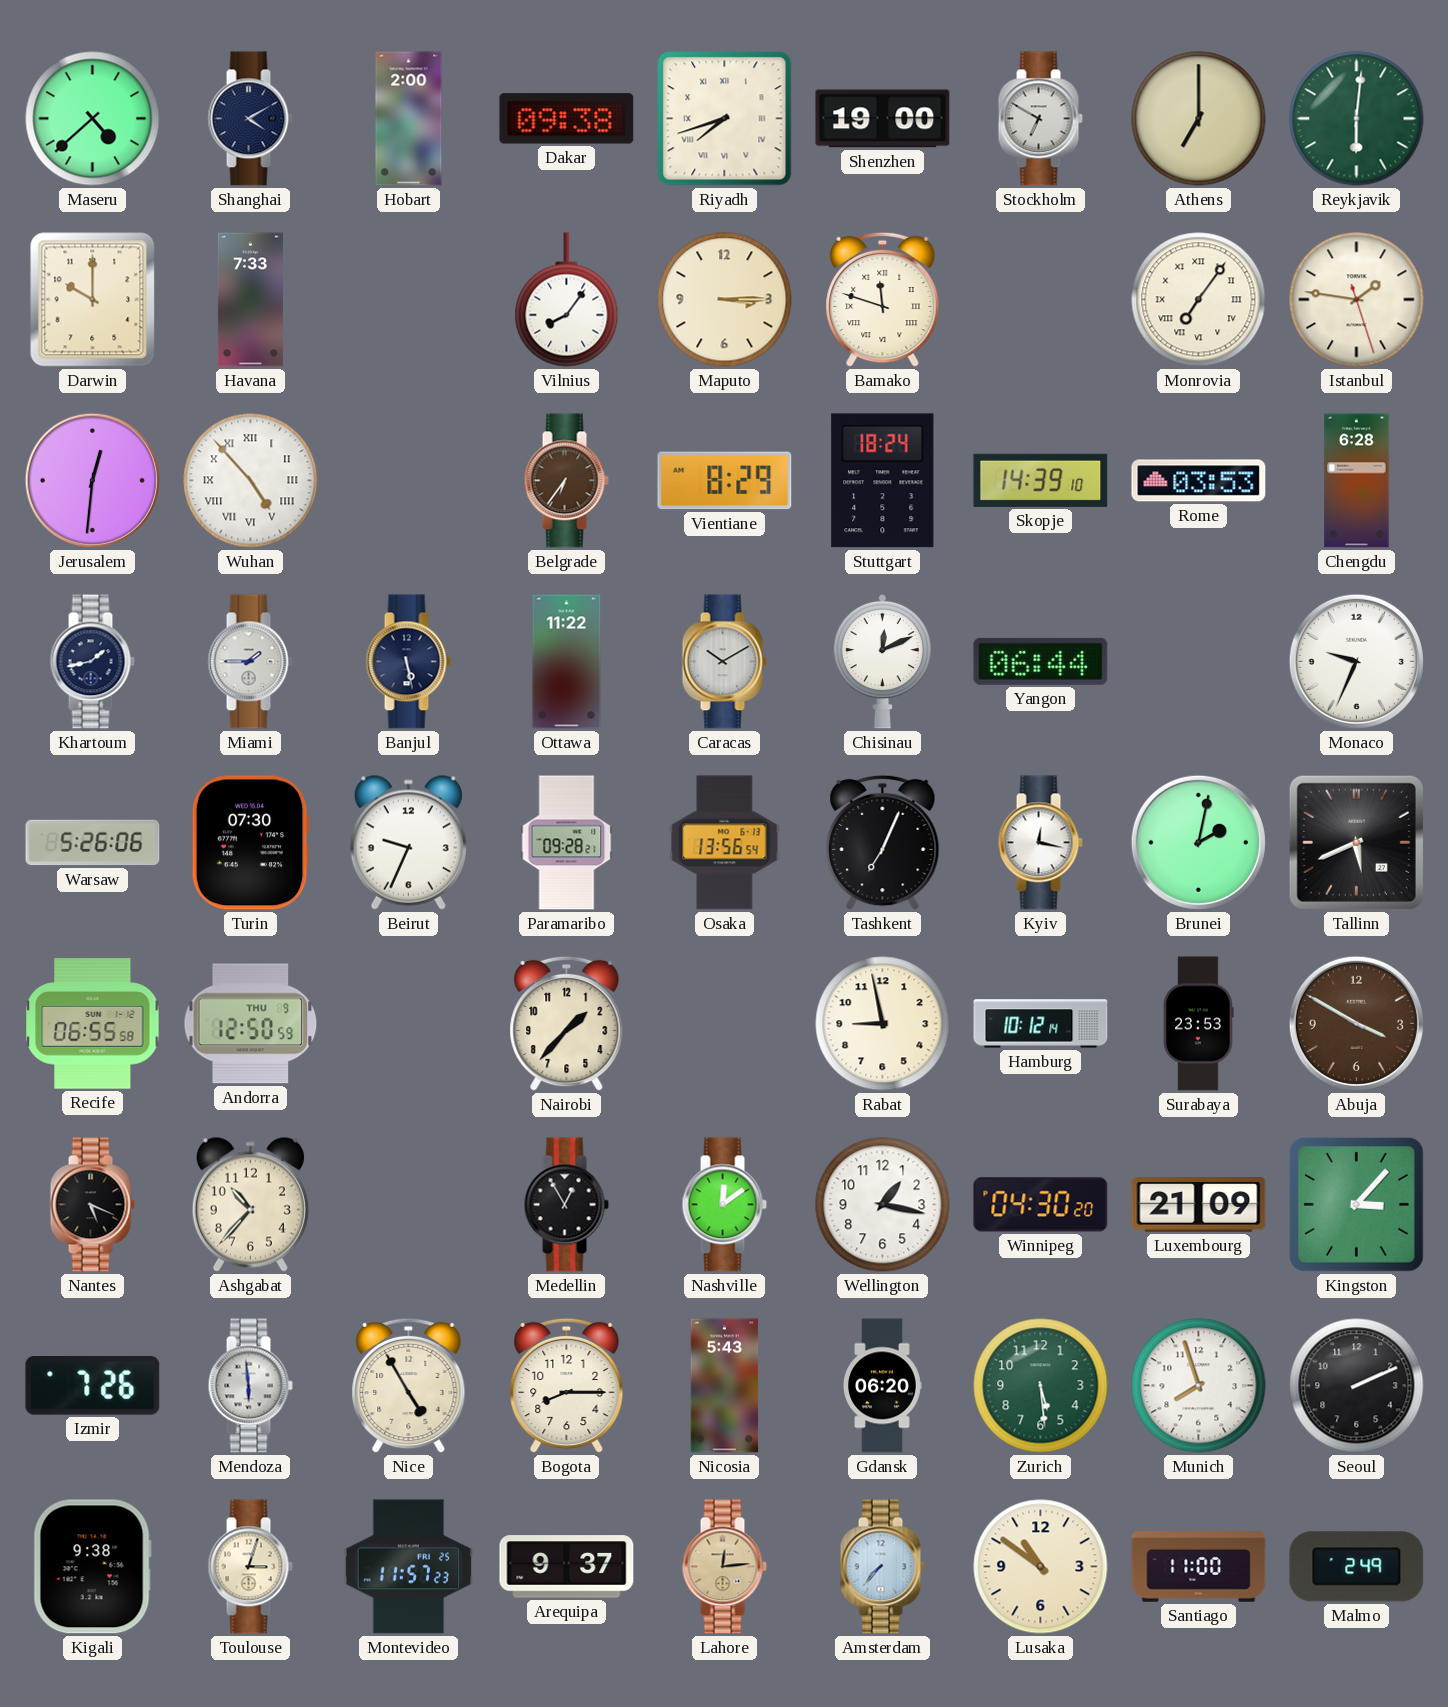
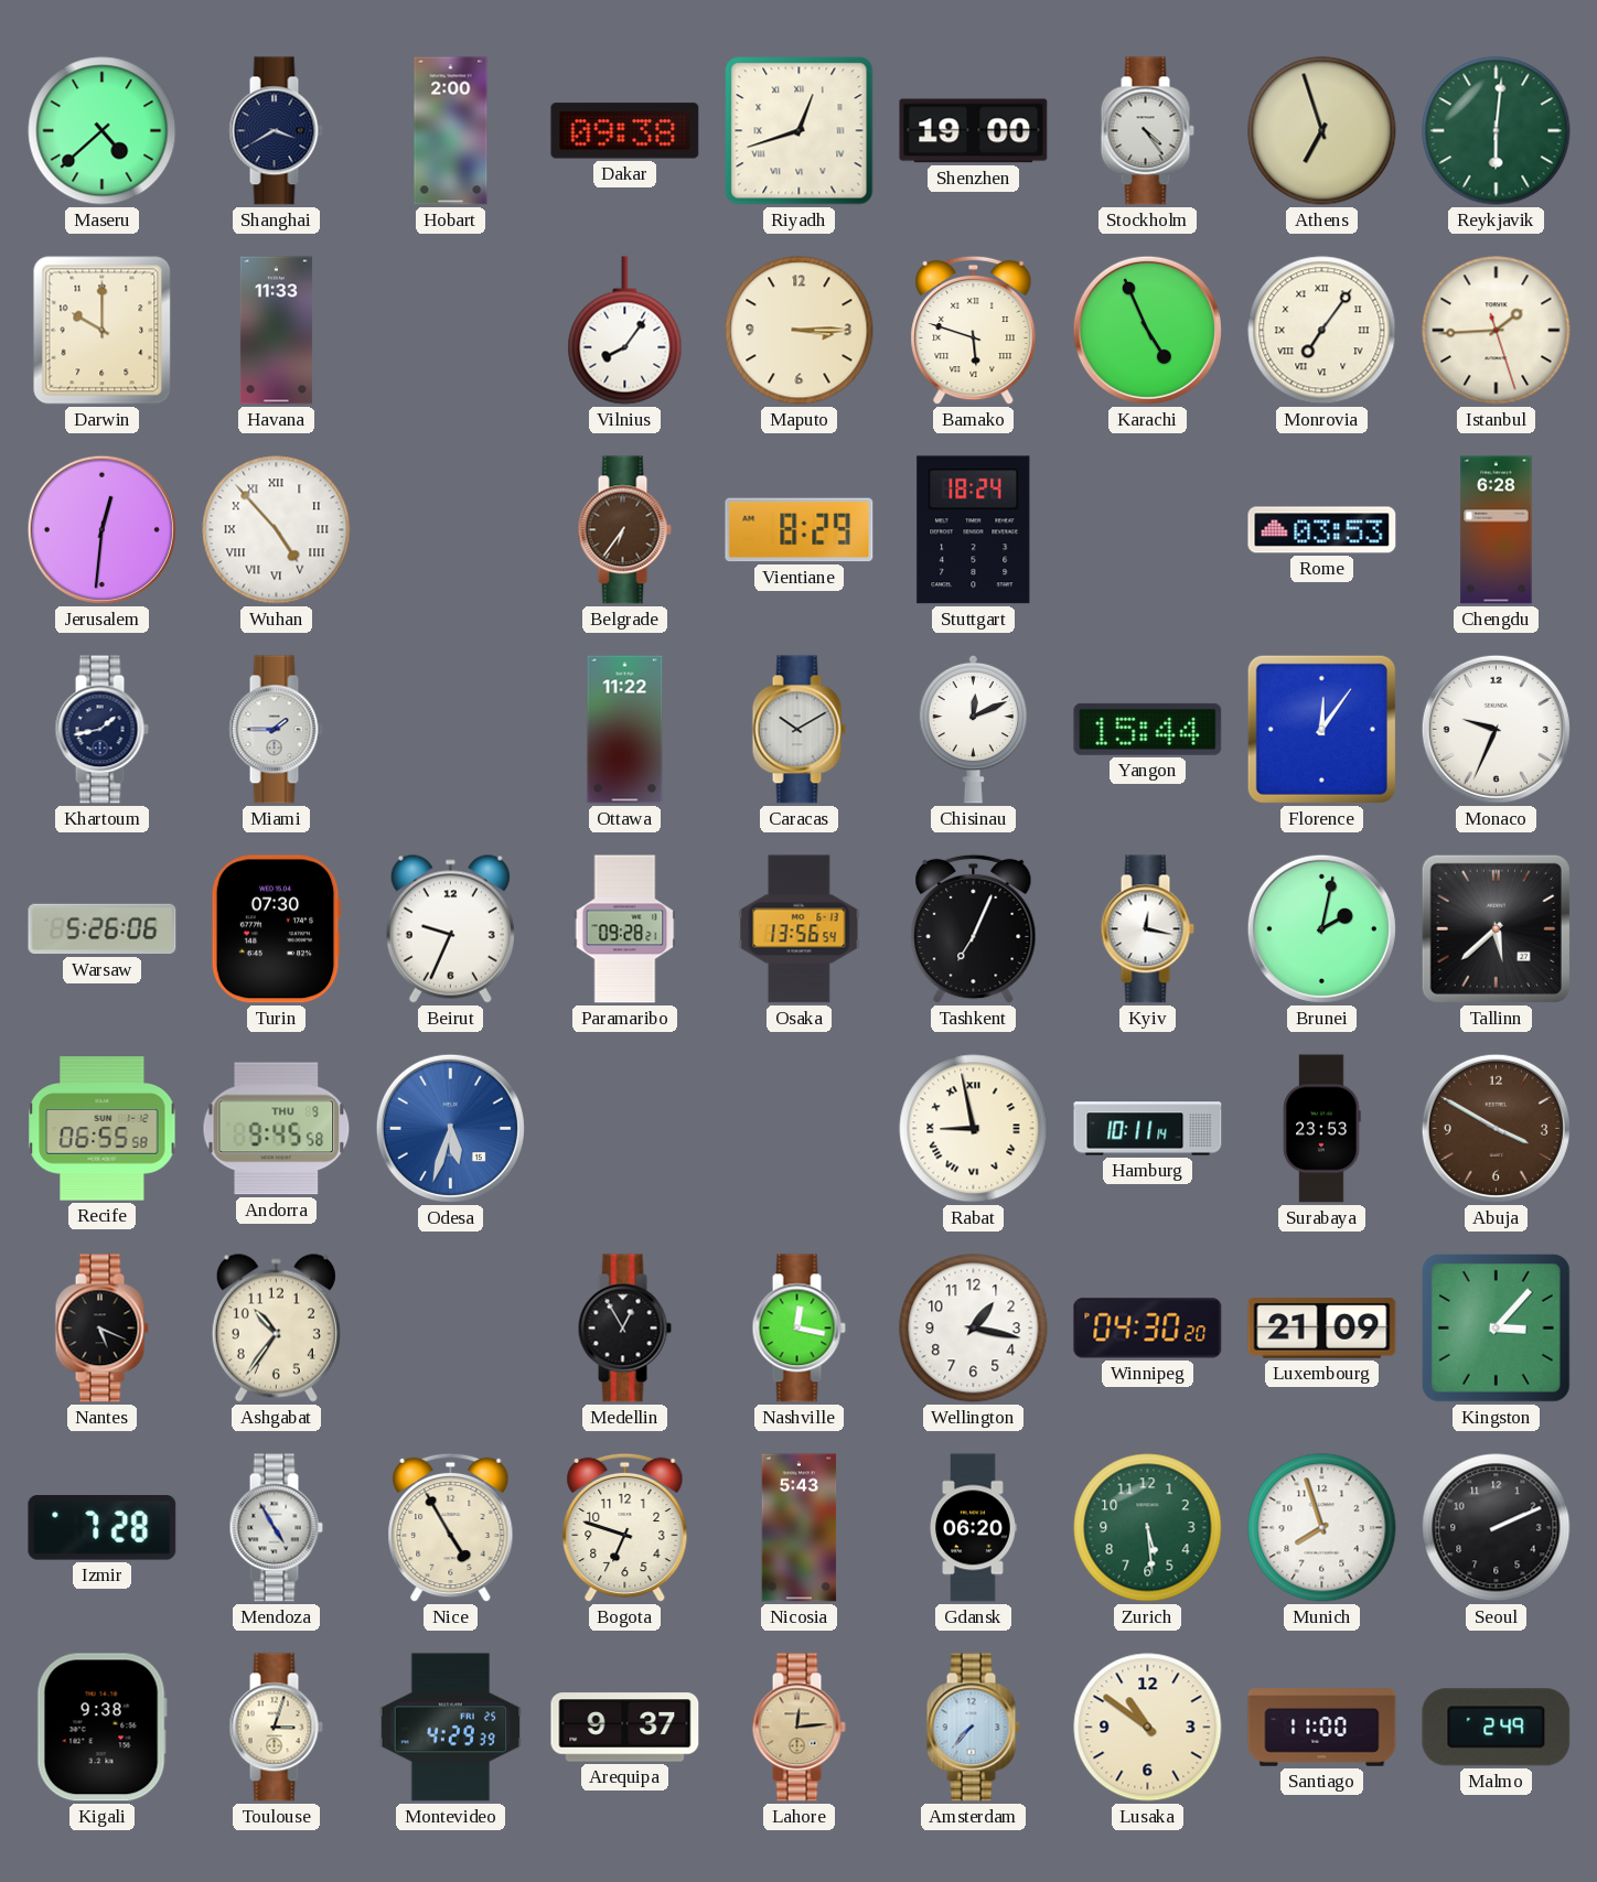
Shanghai: 4:10 -> 3:40 (276, 131)
Riyadh: 7:42 -> 12:42 (800, 131)
Stockholm: 6:50 -> 4:24 (1147, 131)
Athens: 7:00 -> 6:57 (1322, 131)
Havana: 7:33 -> 11:33 (276, 331)
Bamako: 11:48 -> 5:48 (974, 331)
Karachi: none -> 4:56 (1147, 330)
Istanbul: 1:46 -> 1:44 (1497, 331)
Skopje: 14:39 -> none (1041, 480)
Banjul: 5:28 -> none (408, 662)
Yangon: 06:44 -> 15:44 (1148, 729)
Florence: none -> 12:06 (1321, 729)
Tallinn: 5:41 -> 5:38 (1496, 928)
Andorra: 12:50 -> 9:45 (277, 1129)
Odesa: none -> 5:33 (450, 1128)
Nairobi: 1:37 -> none (567, 1024)
Rabat numerals: Arabic -> Roman (974, 1129)
Hamburg: 10:12 -> 10:11 (1148, 1129)
Ashgabat: 10:37 -> 10:36 (276, 1327)
Nashville: 12:09 -> 12:17 (798, 1329)
Izmir: 7:26 -> 7:28 (103, 1528)
Mendoza: 5:59 -> 4:55 (276, 1528)
Bogota: 8:15 -> 6:48 (625, 1528)
Montevideo: 11:57 -> 4:29 (451, 1728)
